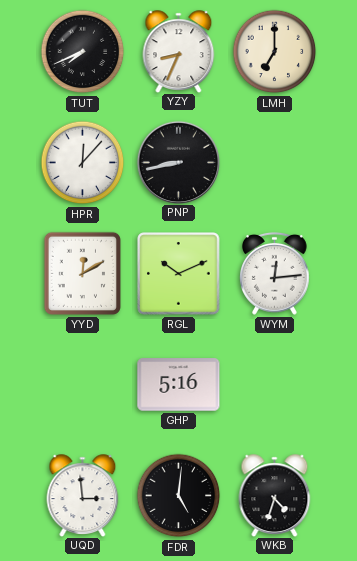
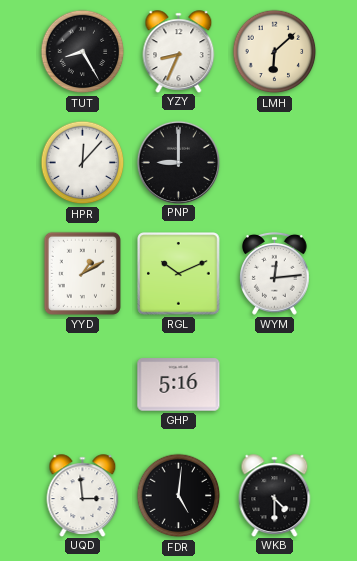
TUT: 7:41 -> 8:25 (83, 52)
LMH: 7:00 -> 6:08 (275, 52)
PNP: 8:43 -> 9:00 (178, 162)
YYD: 12:10 -> 1:10 (82, 273)
WKB: 4:33 -> 4:30 (275, 495)
